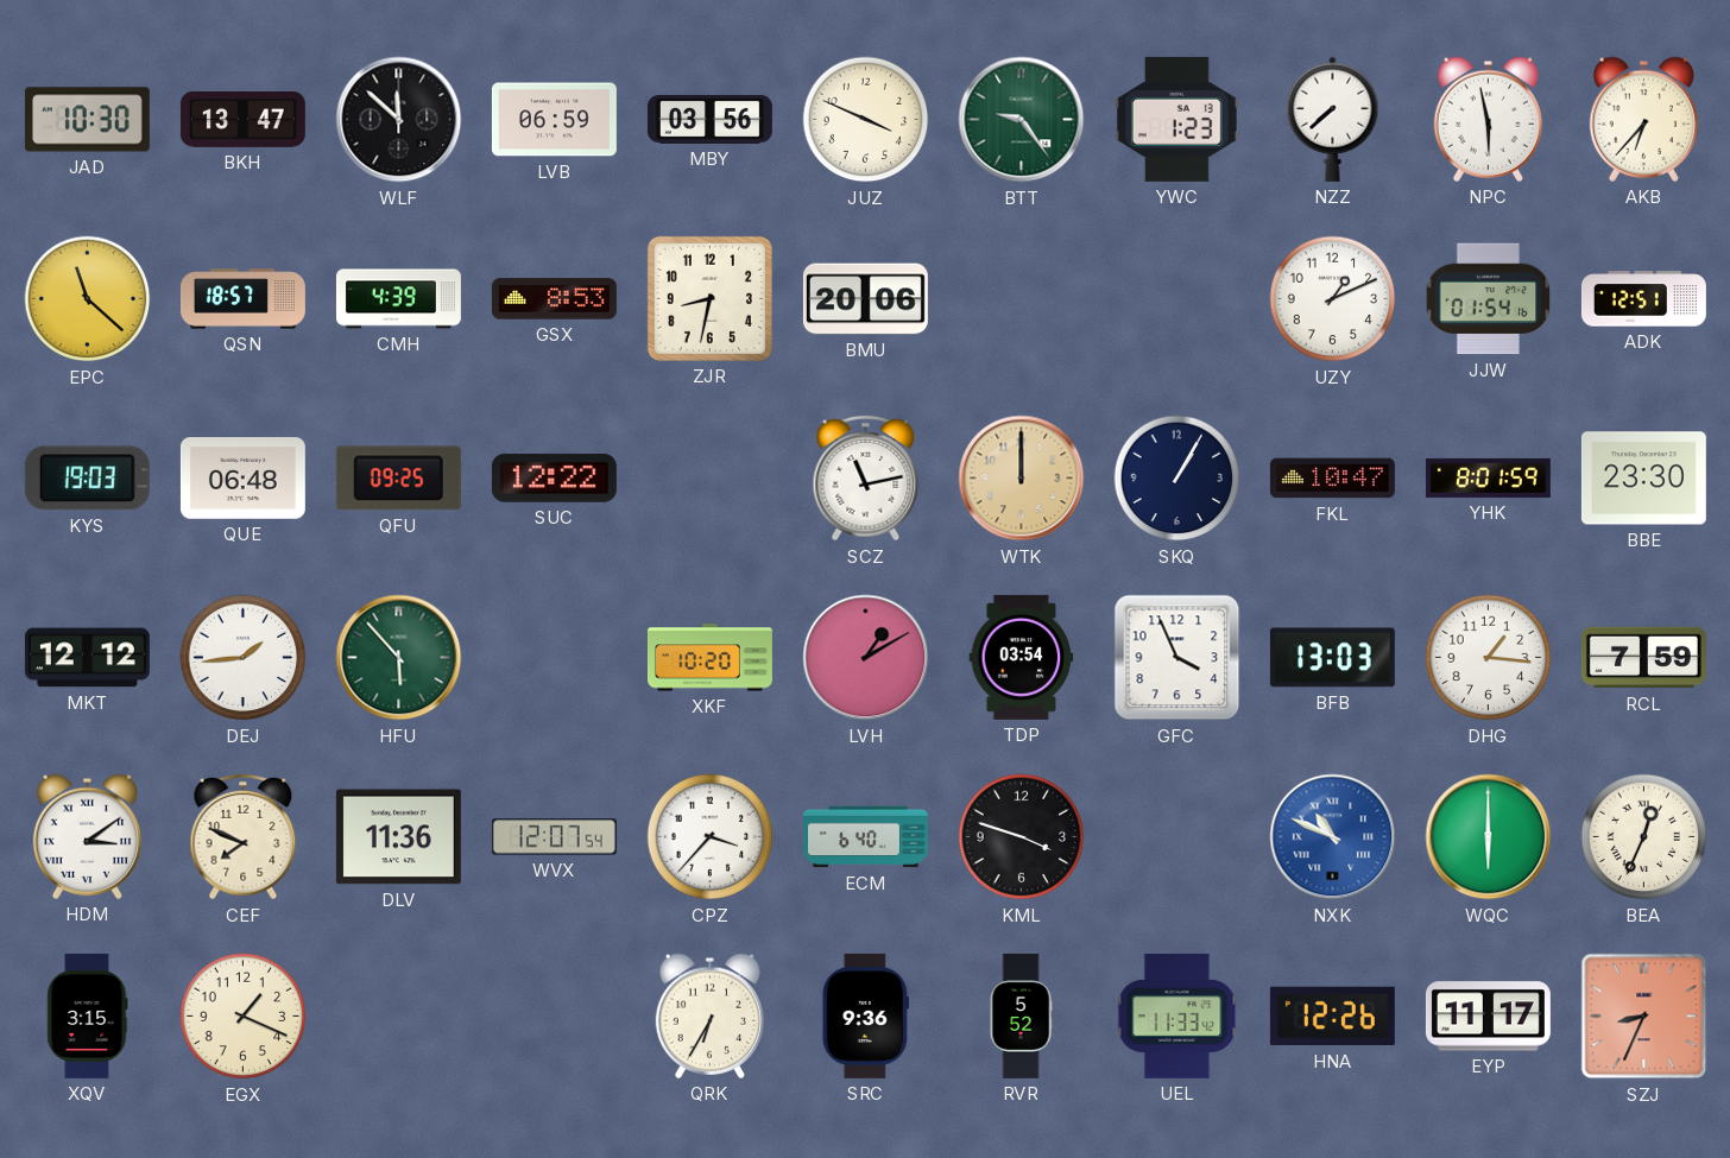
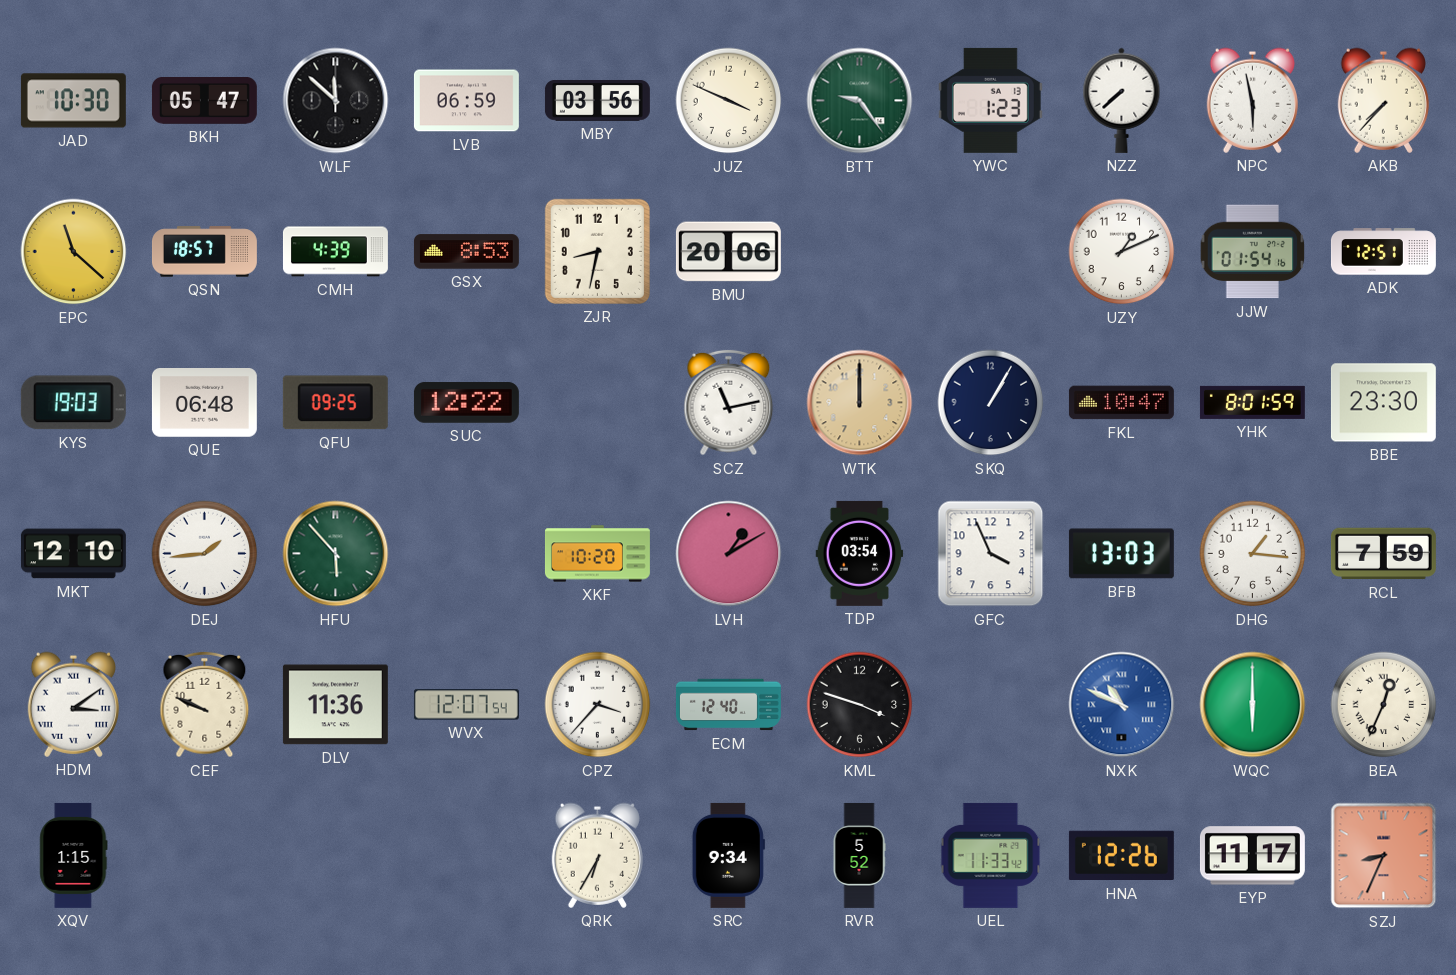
BKH: 13:47 -> 05:47 (204, 101)
AKB: 6:37 -> 7:37 (1383, 100)
MKT: 12:12 -> 12:10 (73, 554)
CEF: 7:49 -> 9:49 (205, 705)
ECM: 6:40 -> 12:40 (728, 705)
XQV: 3:15 -> 1:15 (74, 855)
EGX: 1:19 -> none (244, 1017)
SRC: 9:36 -> 9:34 (728, 855)
